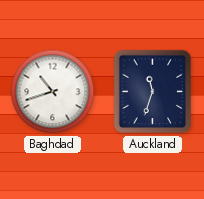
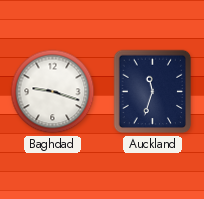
Baghdad: 10:42 -> 9:18 (53, 92)
